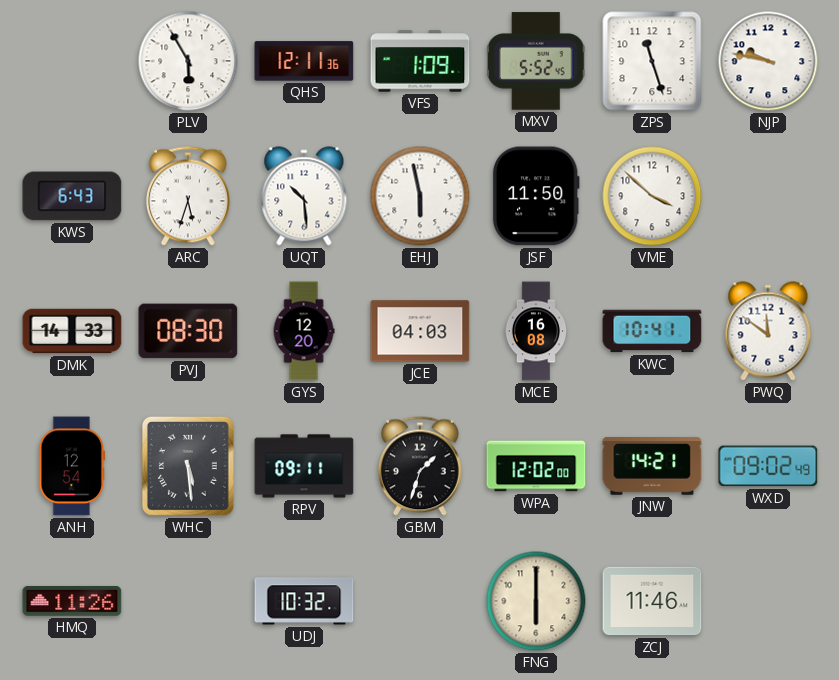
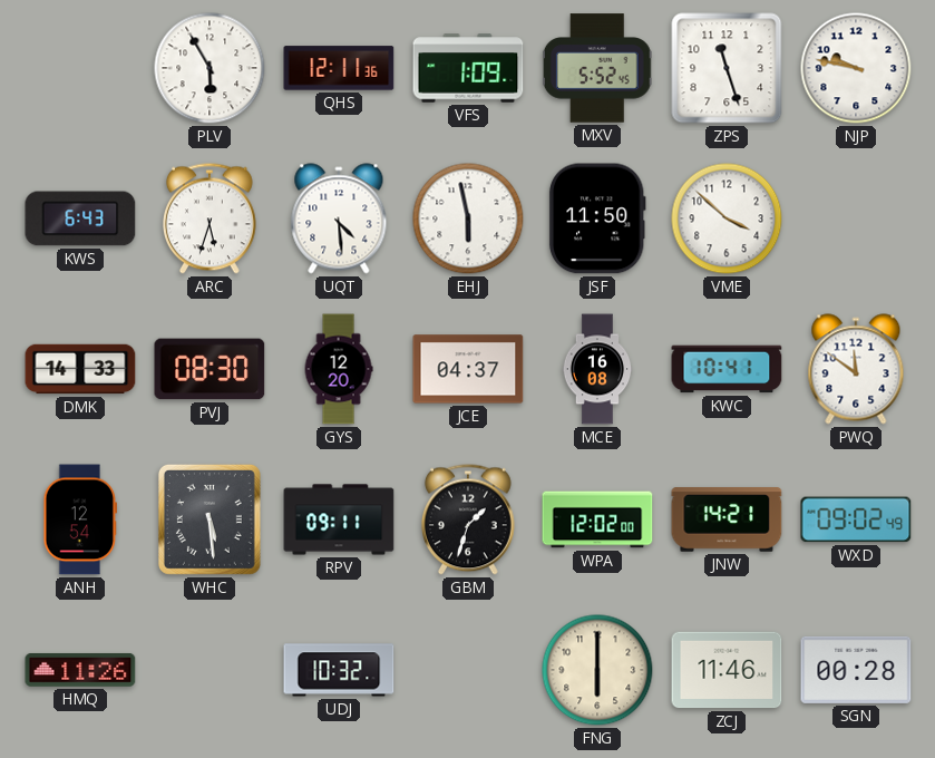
UQT: 10:29 -> 4:29 (339, 218)
JCE: 04:03 -> 04:37 (468, 369)
SGN: none -> 00:28 (856, 670)
